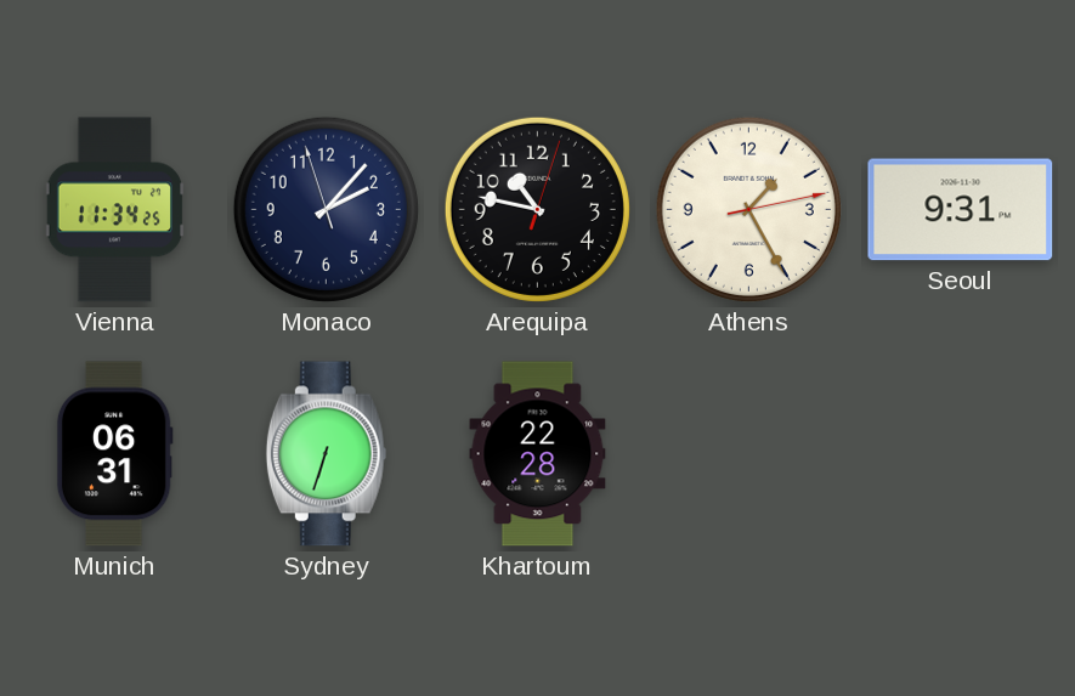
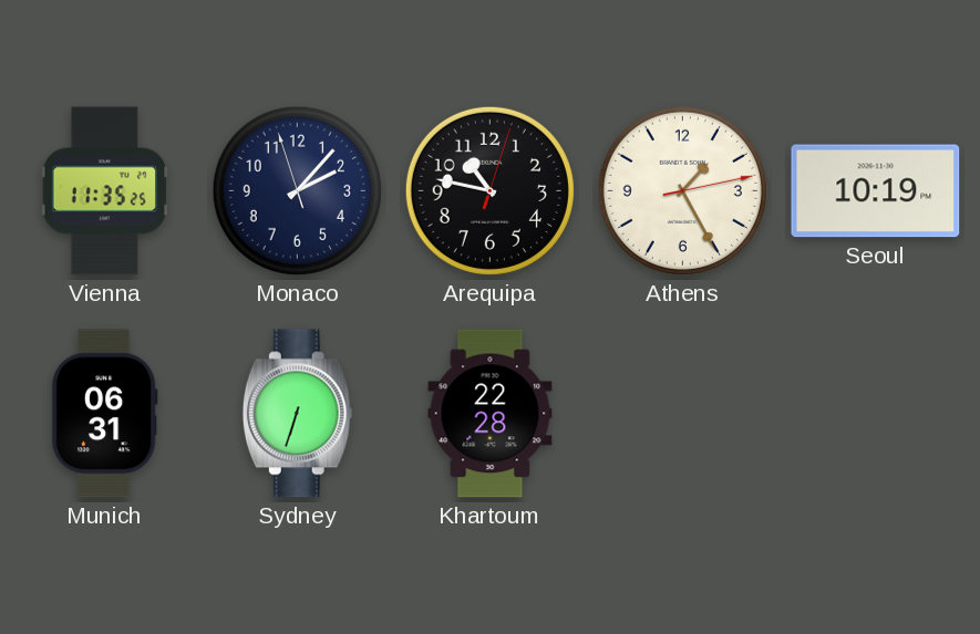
Vienna: 11:34 -> 11:35 (105, 191)
Seoul: 9:31 -> 10:19 (876, 191)
